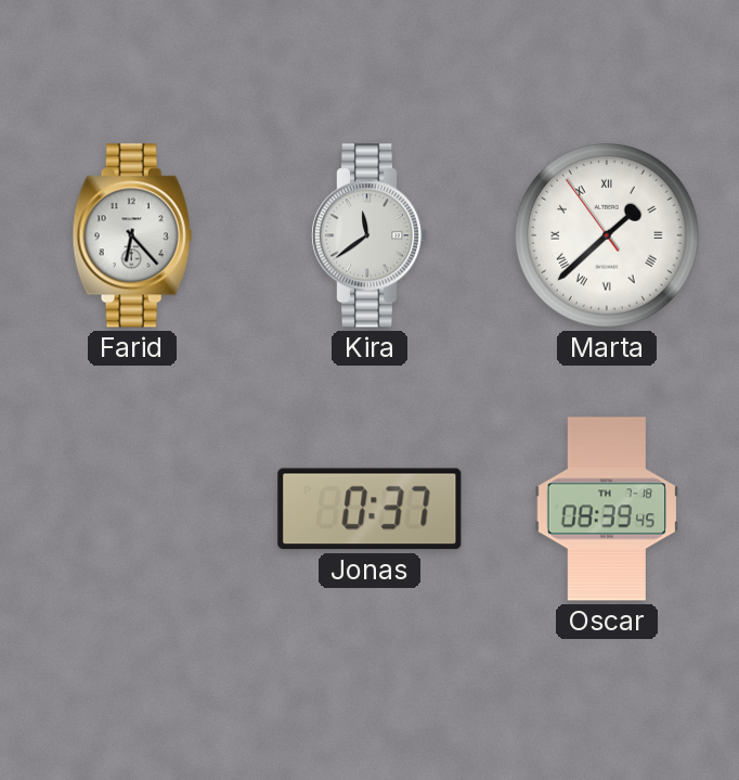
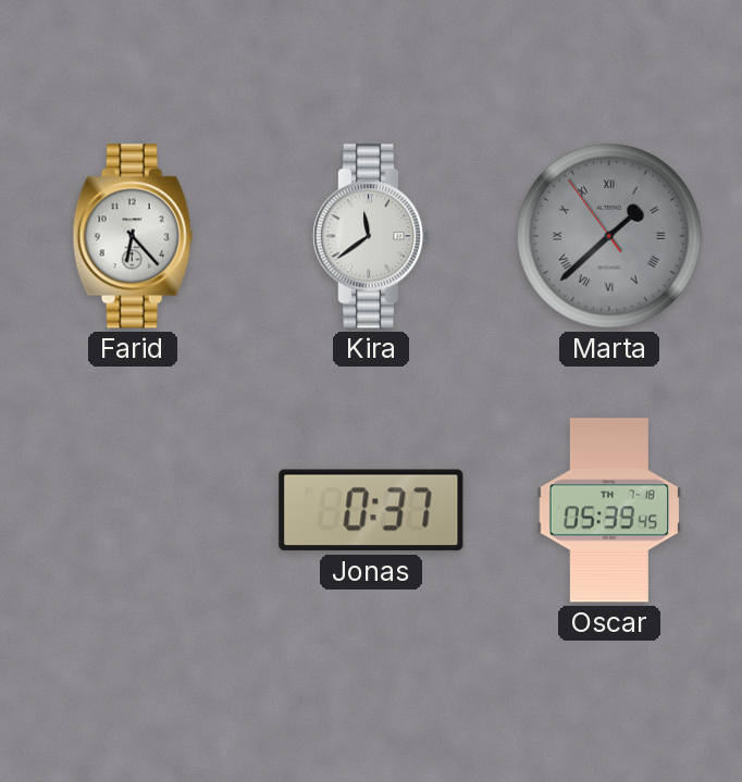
Marta dial: white -> grey (609, 236)
Oscar: 08:39 -> 05:39 (609, 510)
